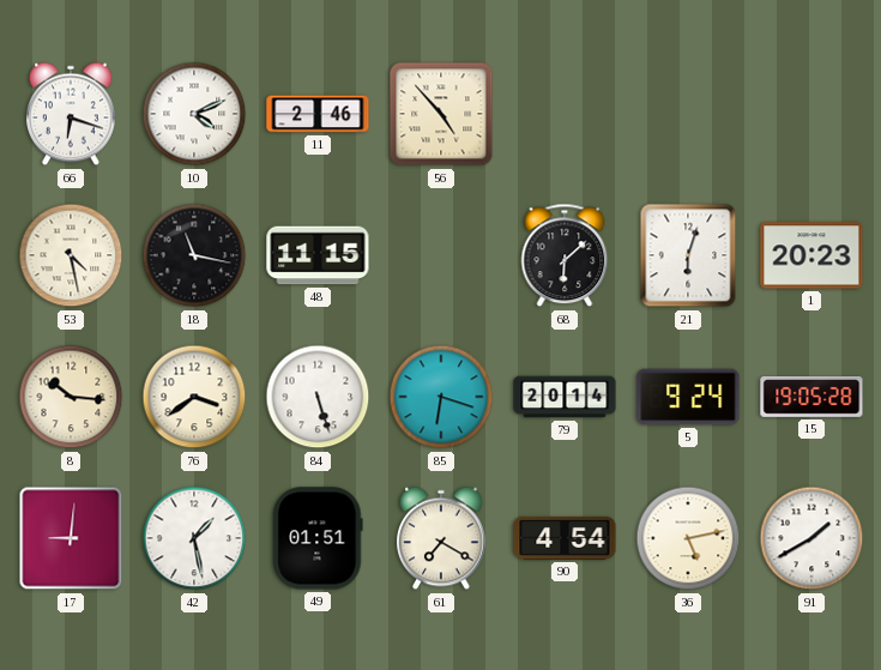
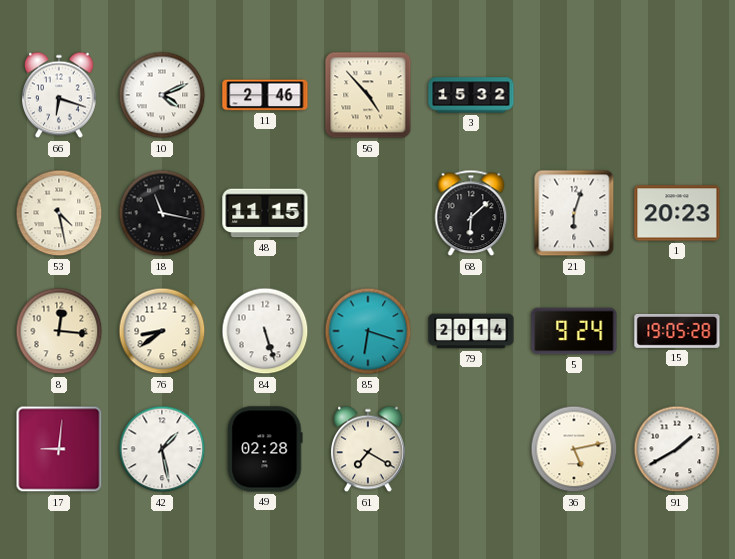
3: none -> 15:32 (471, 95)
8: 10:16 -> 12:16 (59, 331)
76: 3:39 -> 8:39 (162, 331)
49: 01:51 -> 02:28 (265, 449)
90: 4:54 -> none (565, 538)
